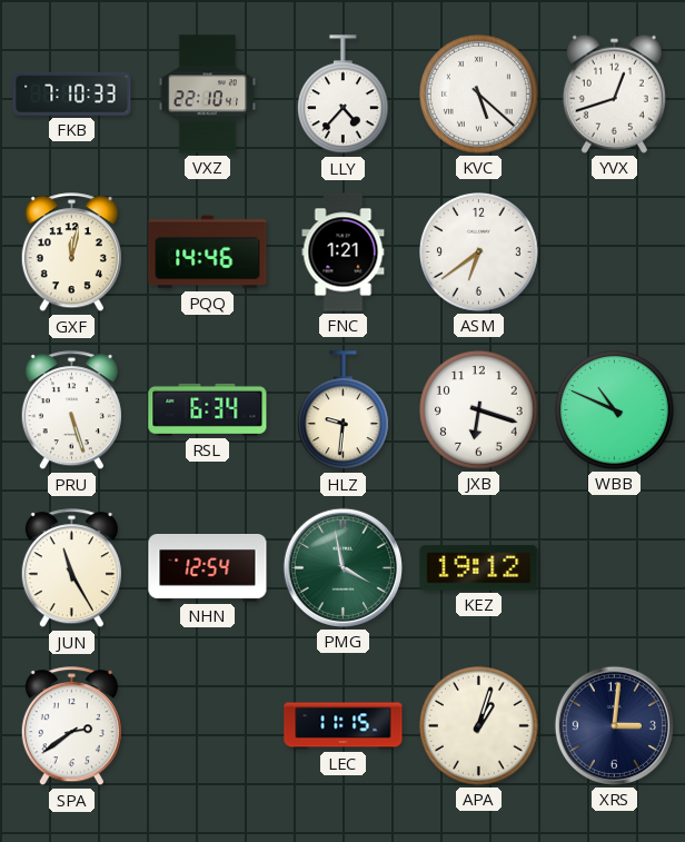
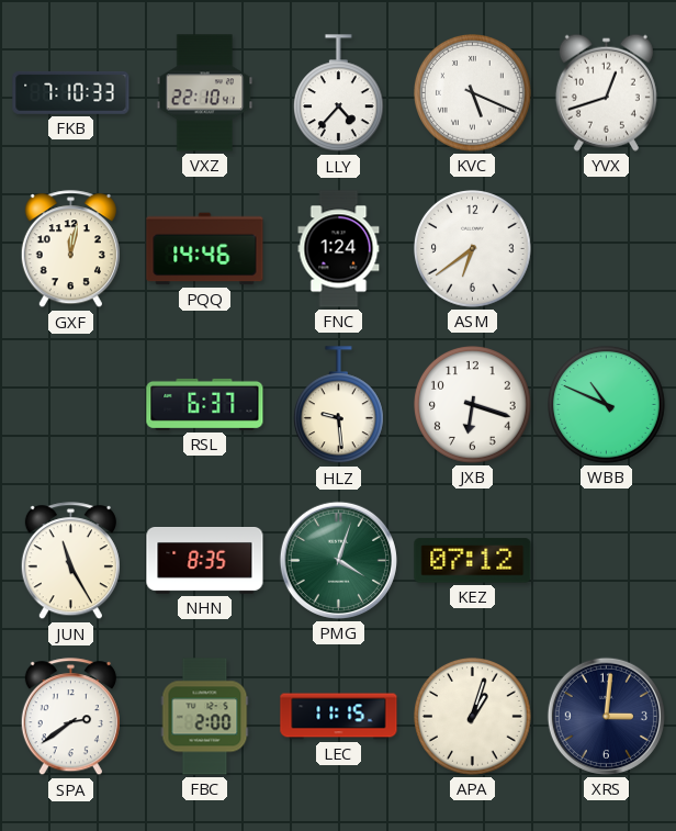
KVC: 5:22 -> 5:19 (473, 93)
FNC: 1:21 -> 1:24 (339, 249)
PRU: 5:27 -> none (71, 410)
RSL: 6:34 -> 6:37 (205, 404)
HLZ: 9:31 -> 9:29 (338, 405)
NHN: 12:54 -> 8:35 (205, 561)
PMG: 3:58 -> 4:03 (338, 560)
KEZ: 19:12 -> 07:12 (473, 561)
FBC: none -> 2:00 (205, 717)
